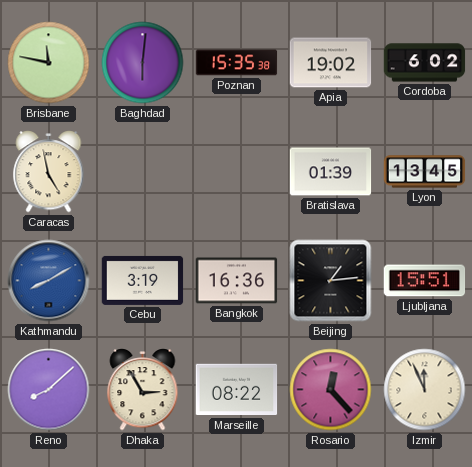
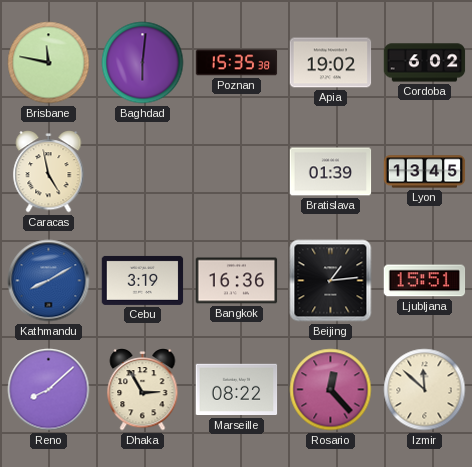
Izmir: 11:56 -> 11:52 (425, 390)
